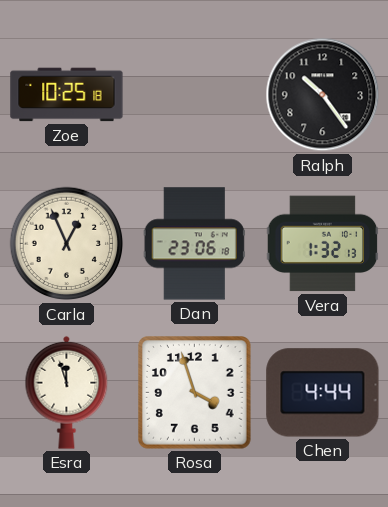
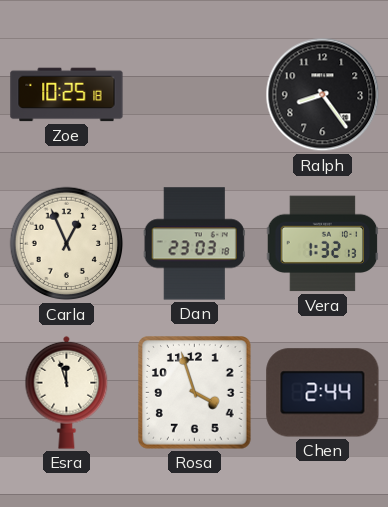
Ralph: 10:24 -> 8:24 (323, 95)
Dan: 23:06 -> 23:03 (194, 244)
Chen: 4:44 -> 2:44 (323, 393)
